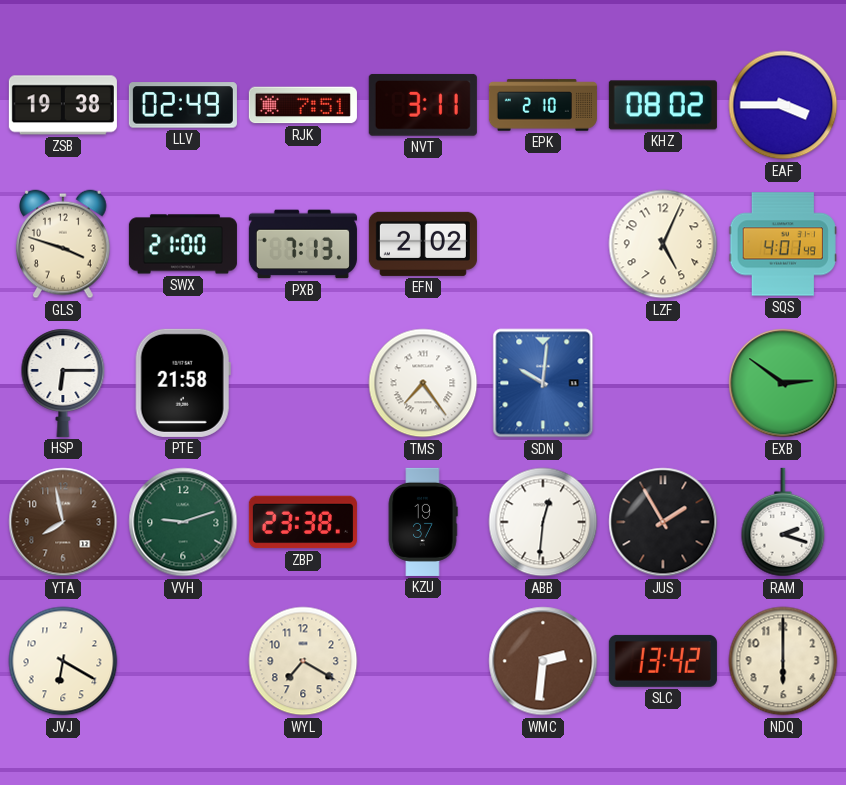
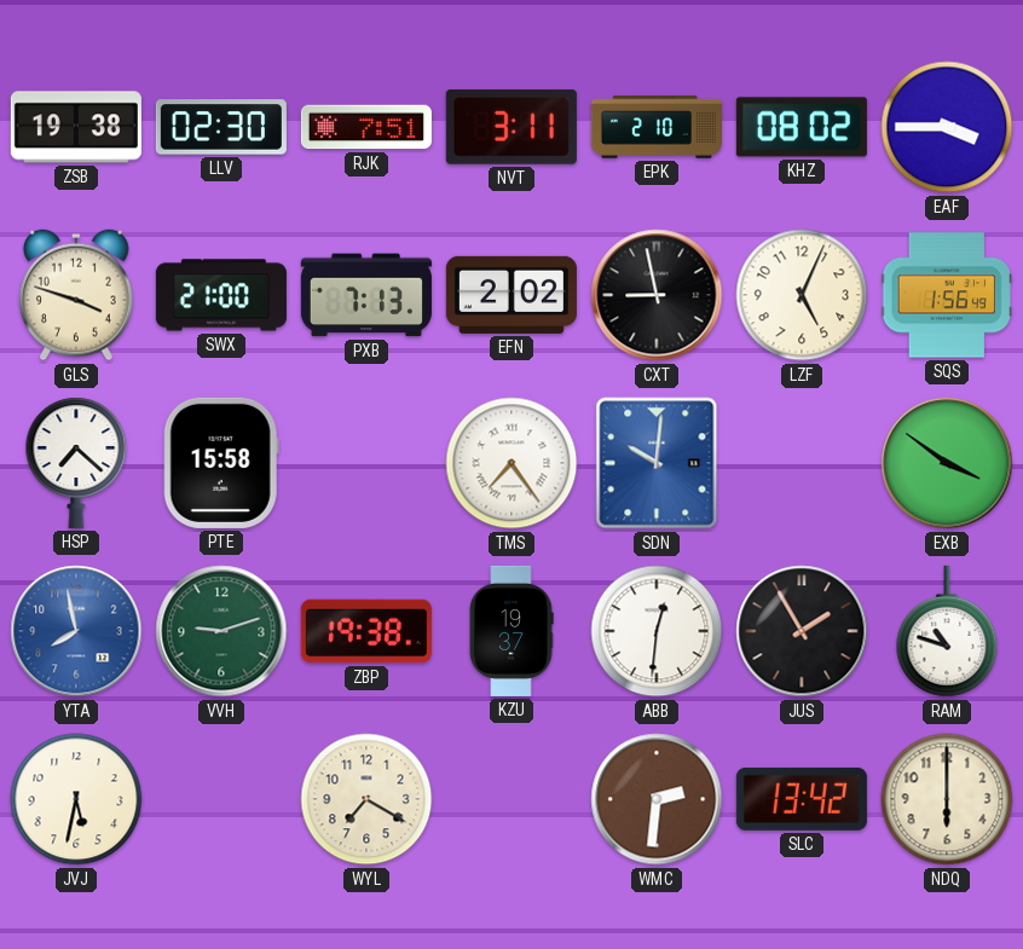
LLV: 02:49 -> 02:30 (221, 127)
CXT: none -> 8:58 (657, 295)
SQS: 4:01 -> 1:56 (947, 295)
HSP: 6:15 -> 7:22 (76, 463)
PTE: 21:58 -> 15:58 (221, 463)
EXB: 2:51 -> 3:51 (947, 463)
YTA dial: brown -> blue (76, 631)
ZBP: 23:38 -> 19:38 (366, 631)
RAM: 2:18 -> 10:48 (947, 631)
JVJ: 6:20 -> 5:32 (76, 799)
